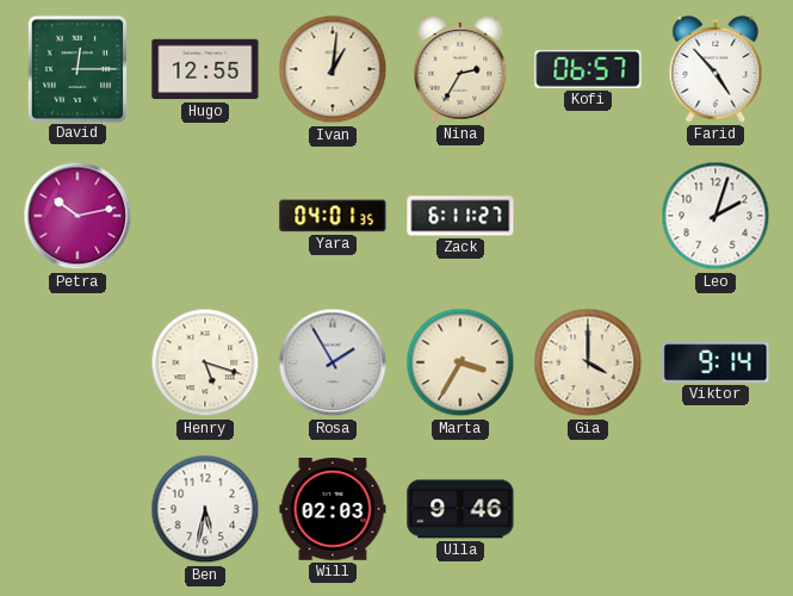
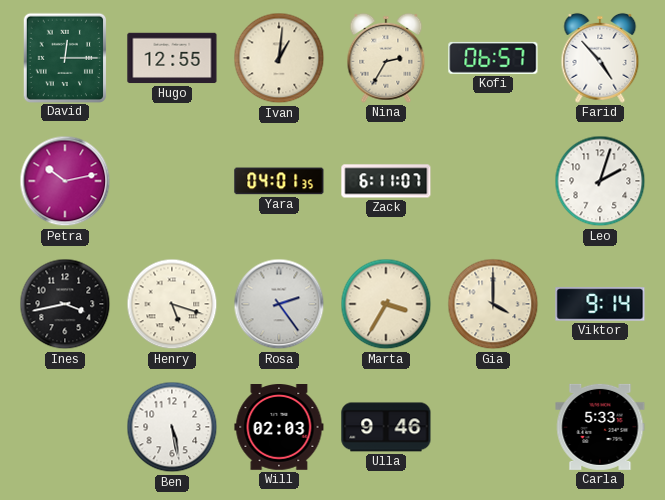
Zack: 6:11:27 -> 6:11:07 (386, 181)
Ines: none -> 3:43 (65, 304)
Rosa: 1:55 -> 2:24 (279, 304)
Ben: 5:32 -> 5:28 (172, 427)
Carla: none -> 5:33 (600, 427)
